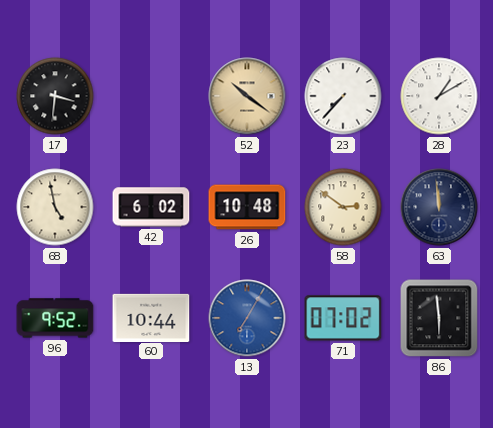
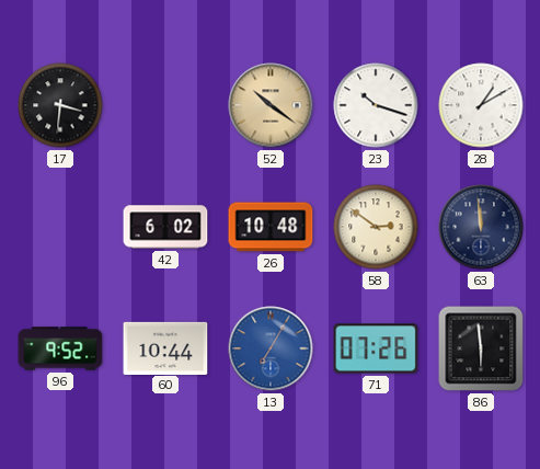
23: 7:37 -> 10:18 (376, 105)
68: 4:58 -> none (55, 207)
71: 07:02 -> 07:26 (376, 348)
